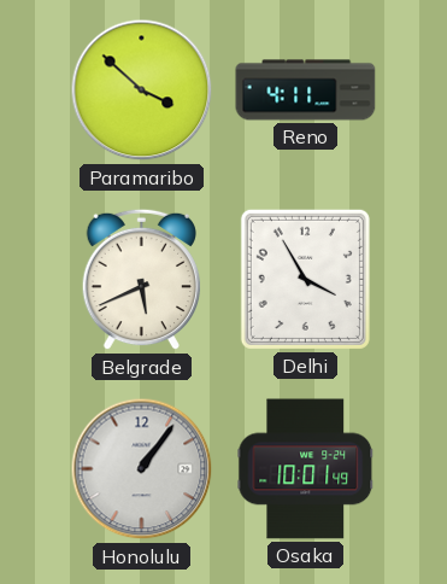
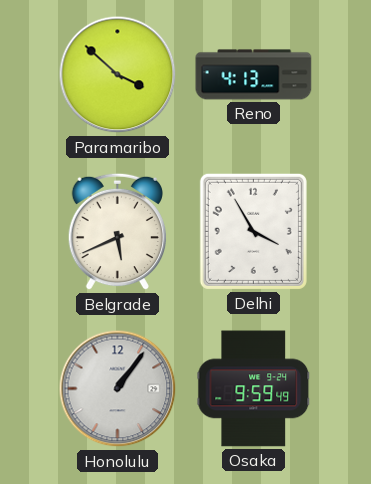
Reno: 4:11 -> 4:13 (254, 75)
Osaka: 10:01 -> 9:59 (254, 389)
